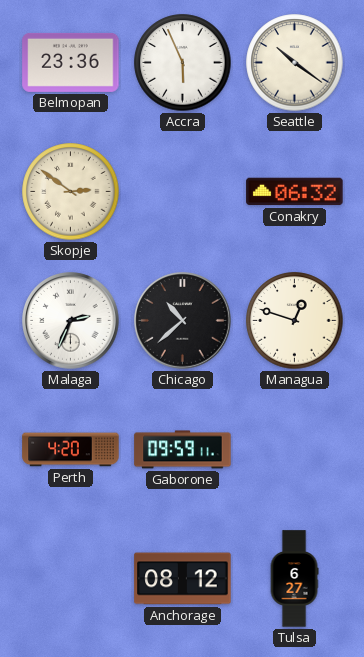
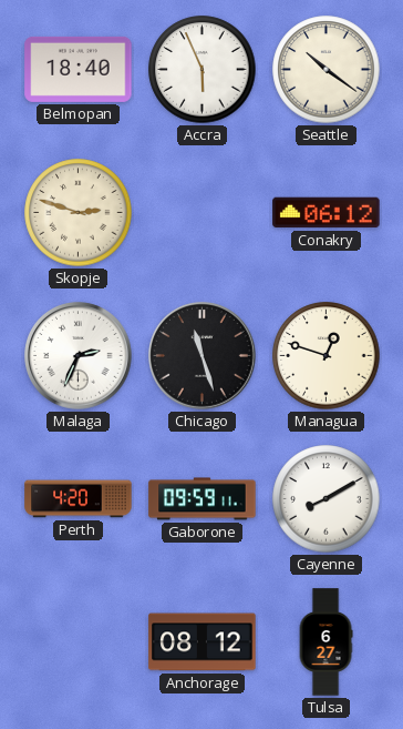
Belmopan: 23:36 -> 18:40 (79, 69)
Skopje: 2:51 -> 2:48 (79, 213)
Conakry: 06:32 -> 06:12 (327, 213)
Chicago: 10:38 -> 11:27 (203, 356)
Cayenne: none -> 8:10 (327, 499)
